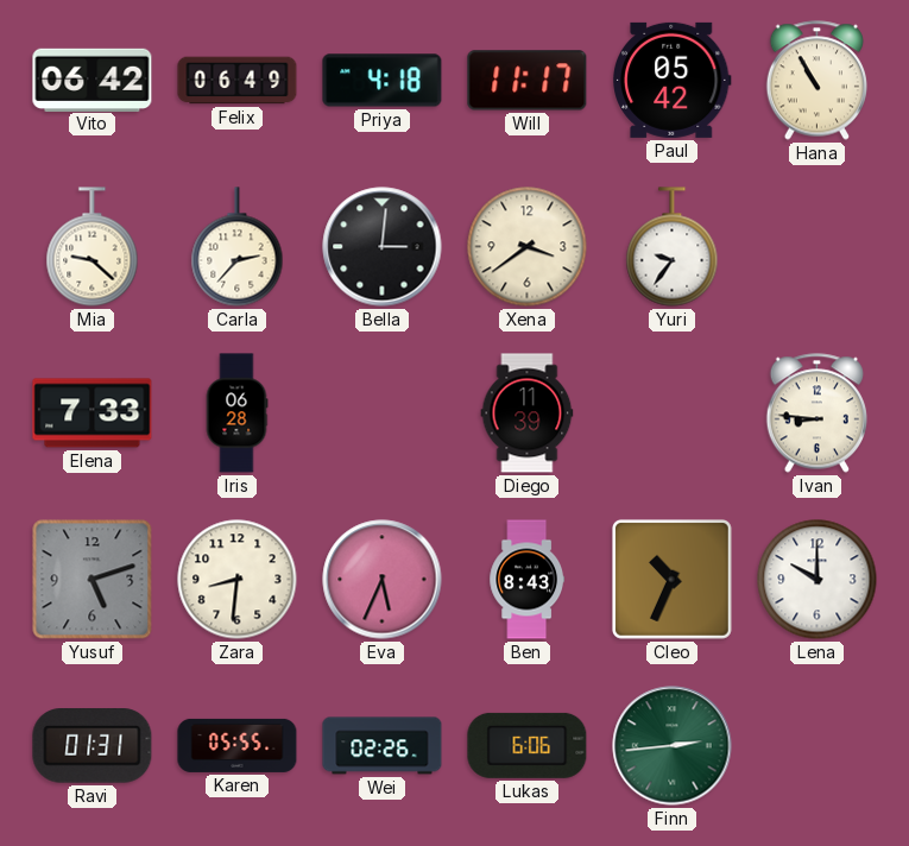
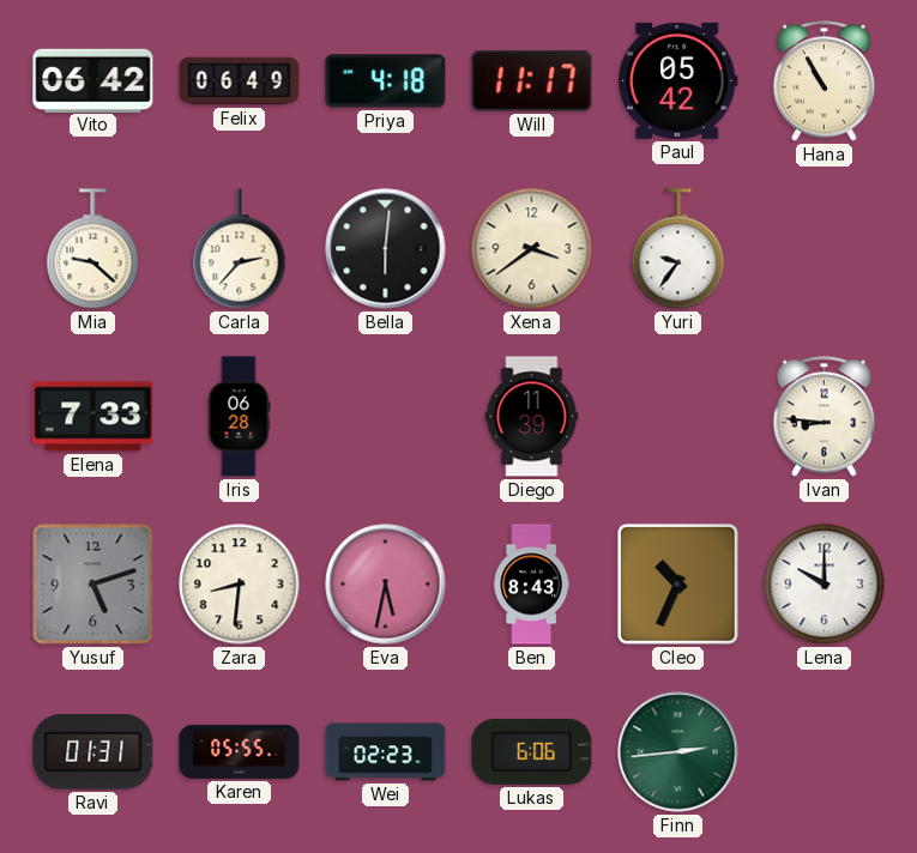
Bella: 3:01 -> 6:01 (386, 249)
Eva: 5:34 -> 5:32 (386, 585)
Wei: 02:26 -> 02:23 (386, 752)
